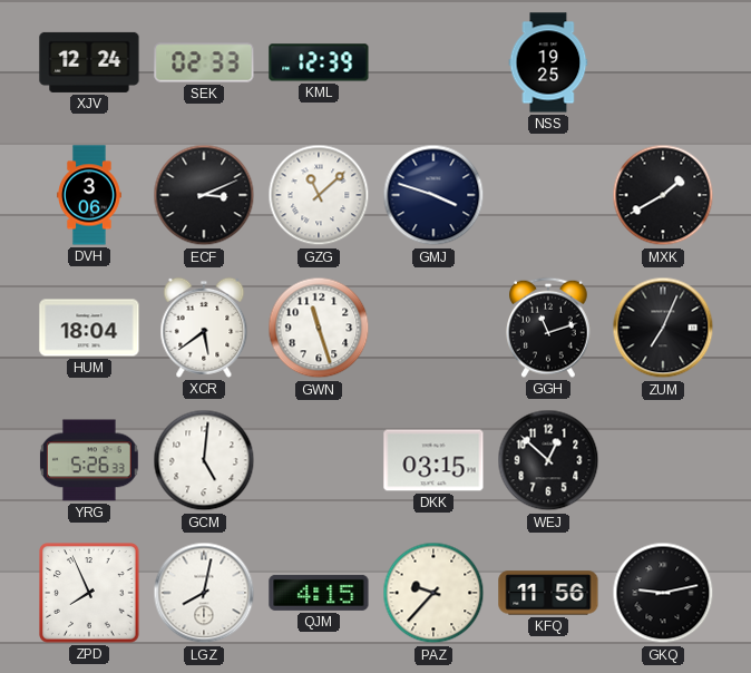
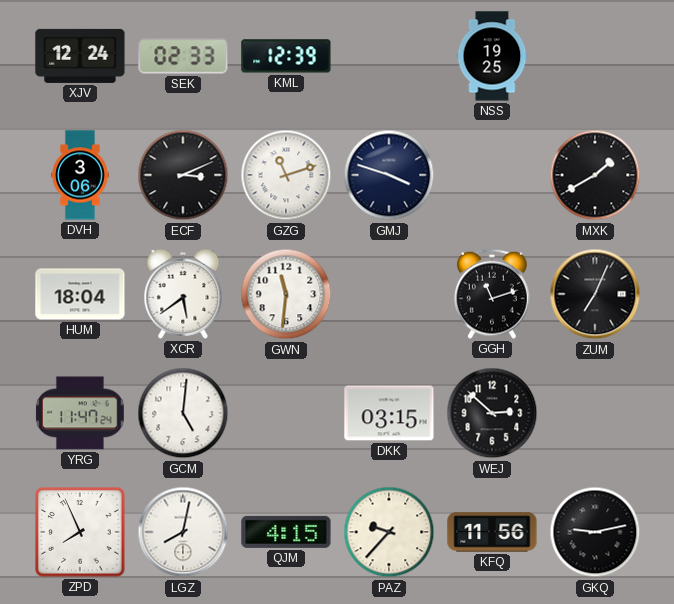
GZG: 11:08 -> 11:12 (286, 175)
GWN: 11:27 -> 11:31 (286, 294)
YRG: 5:26 -> 11:47 (80, 413)
WEJ: 12:52 -> 2:52 (492, 413)
